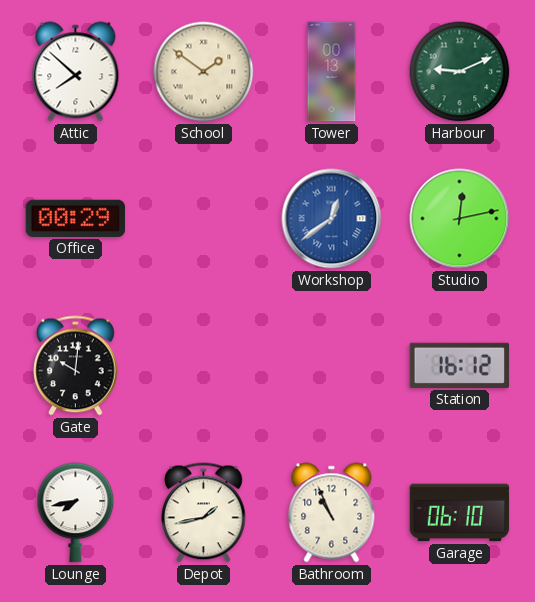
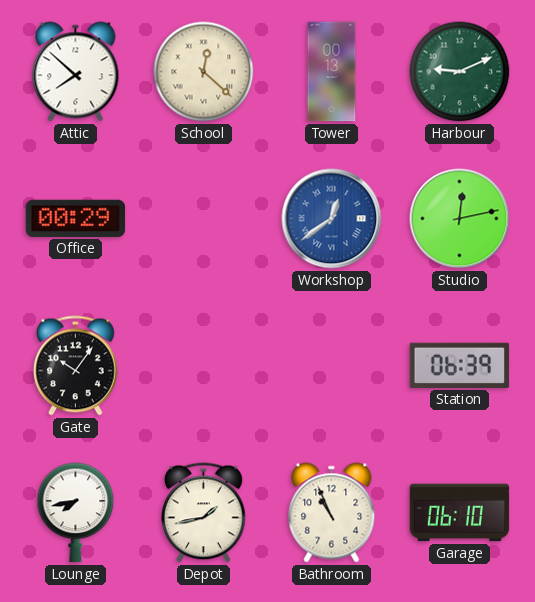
School: 1:51 -> 12:22 (204, 72)
Gate: 10:01 -> 10:06 (76, 366)
Station: 16:12 -> 06:39 (460, 365)
